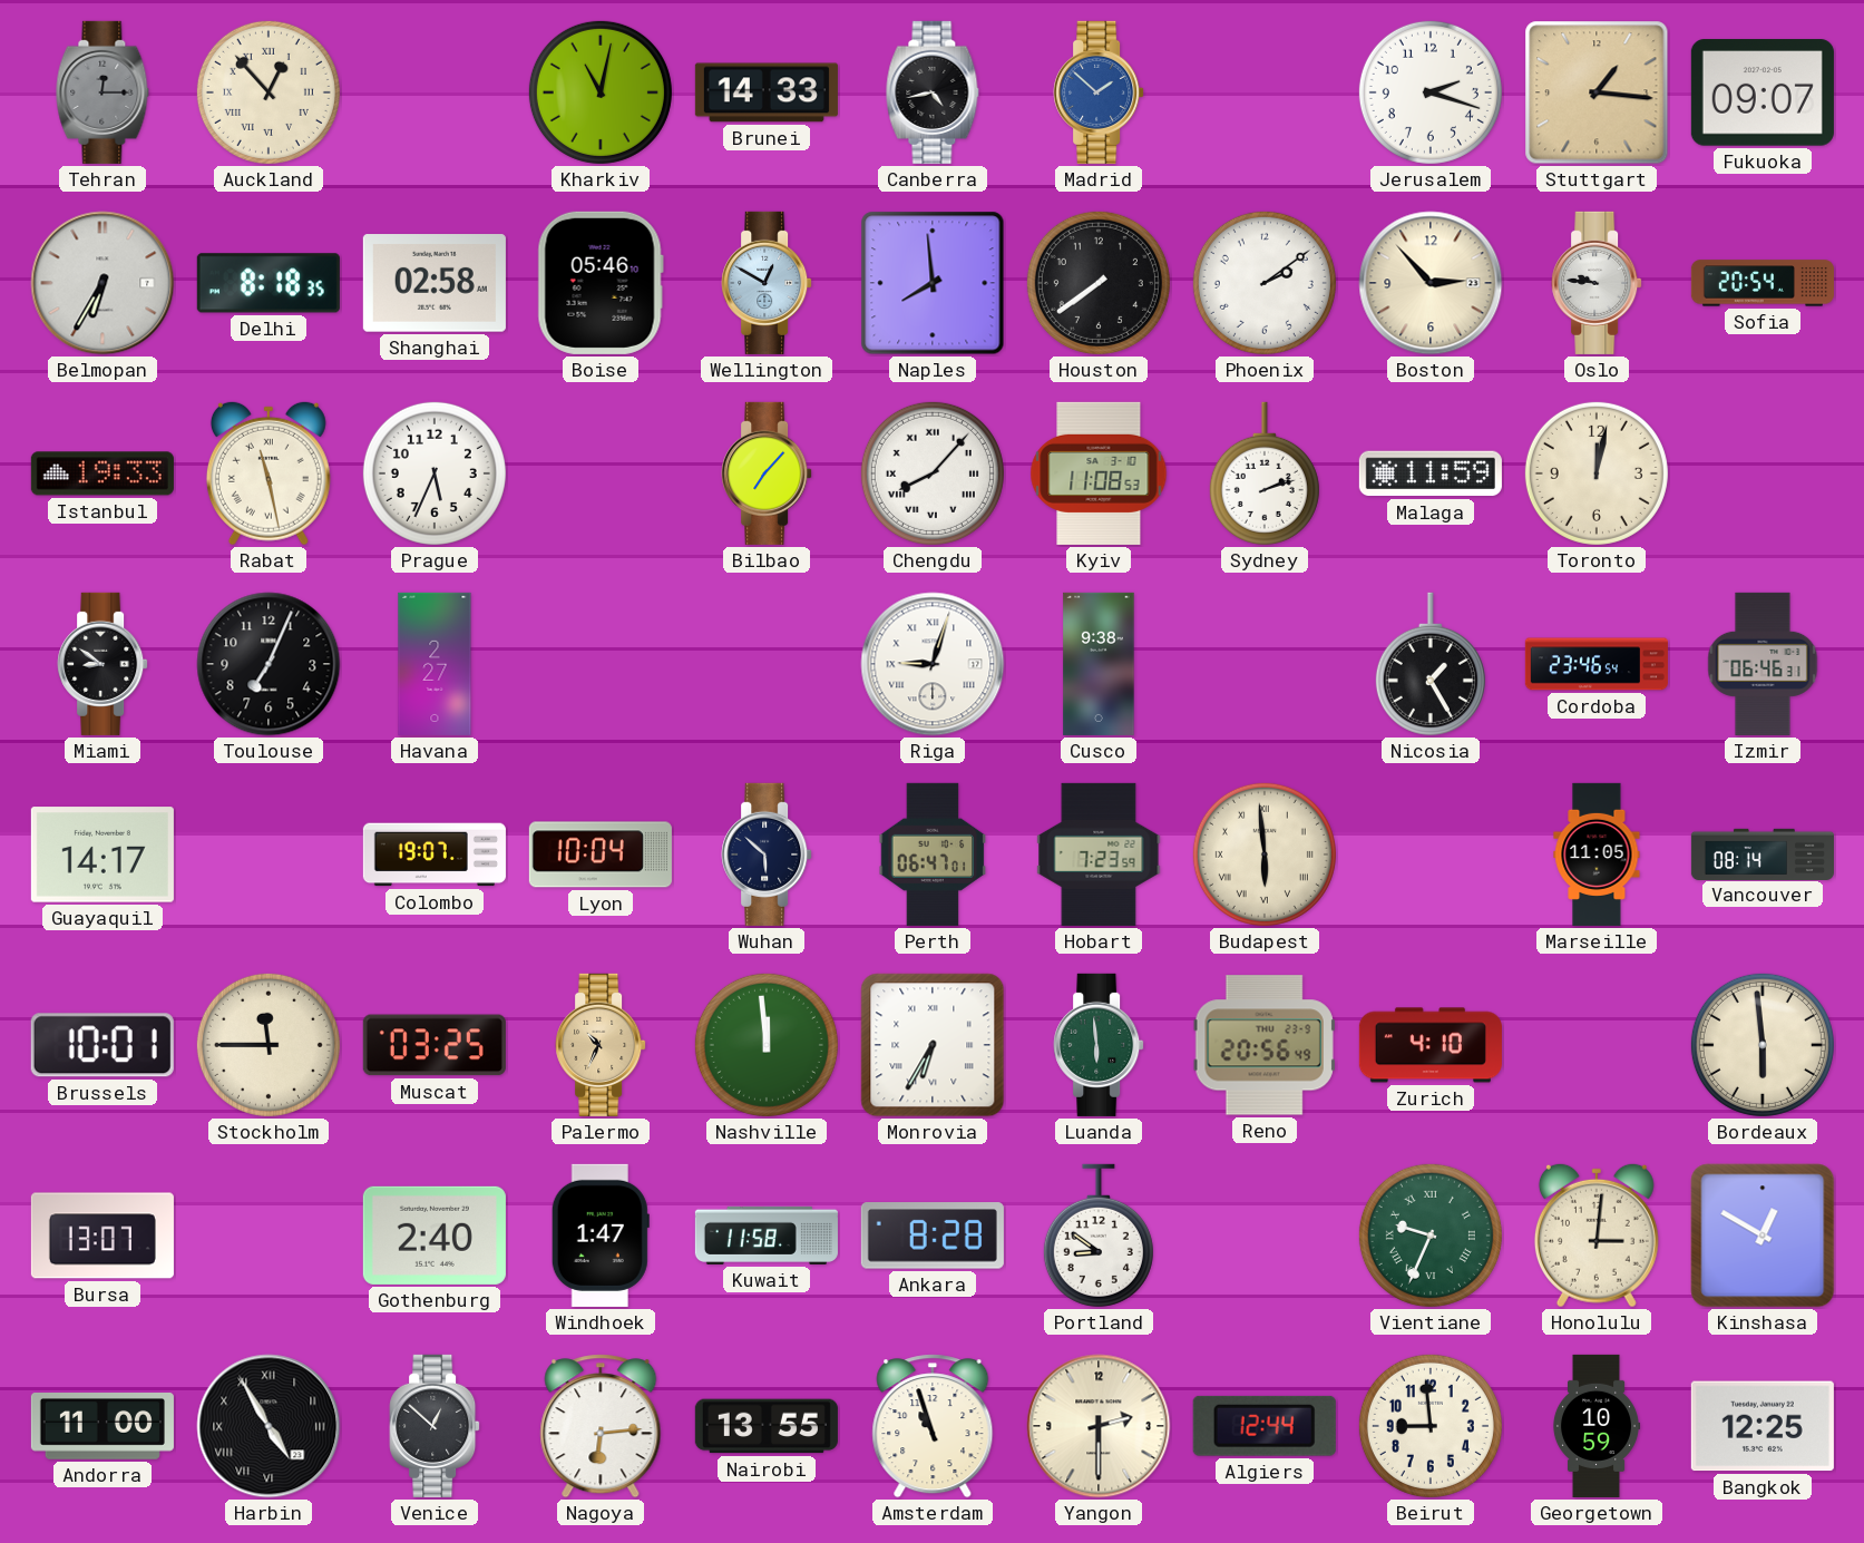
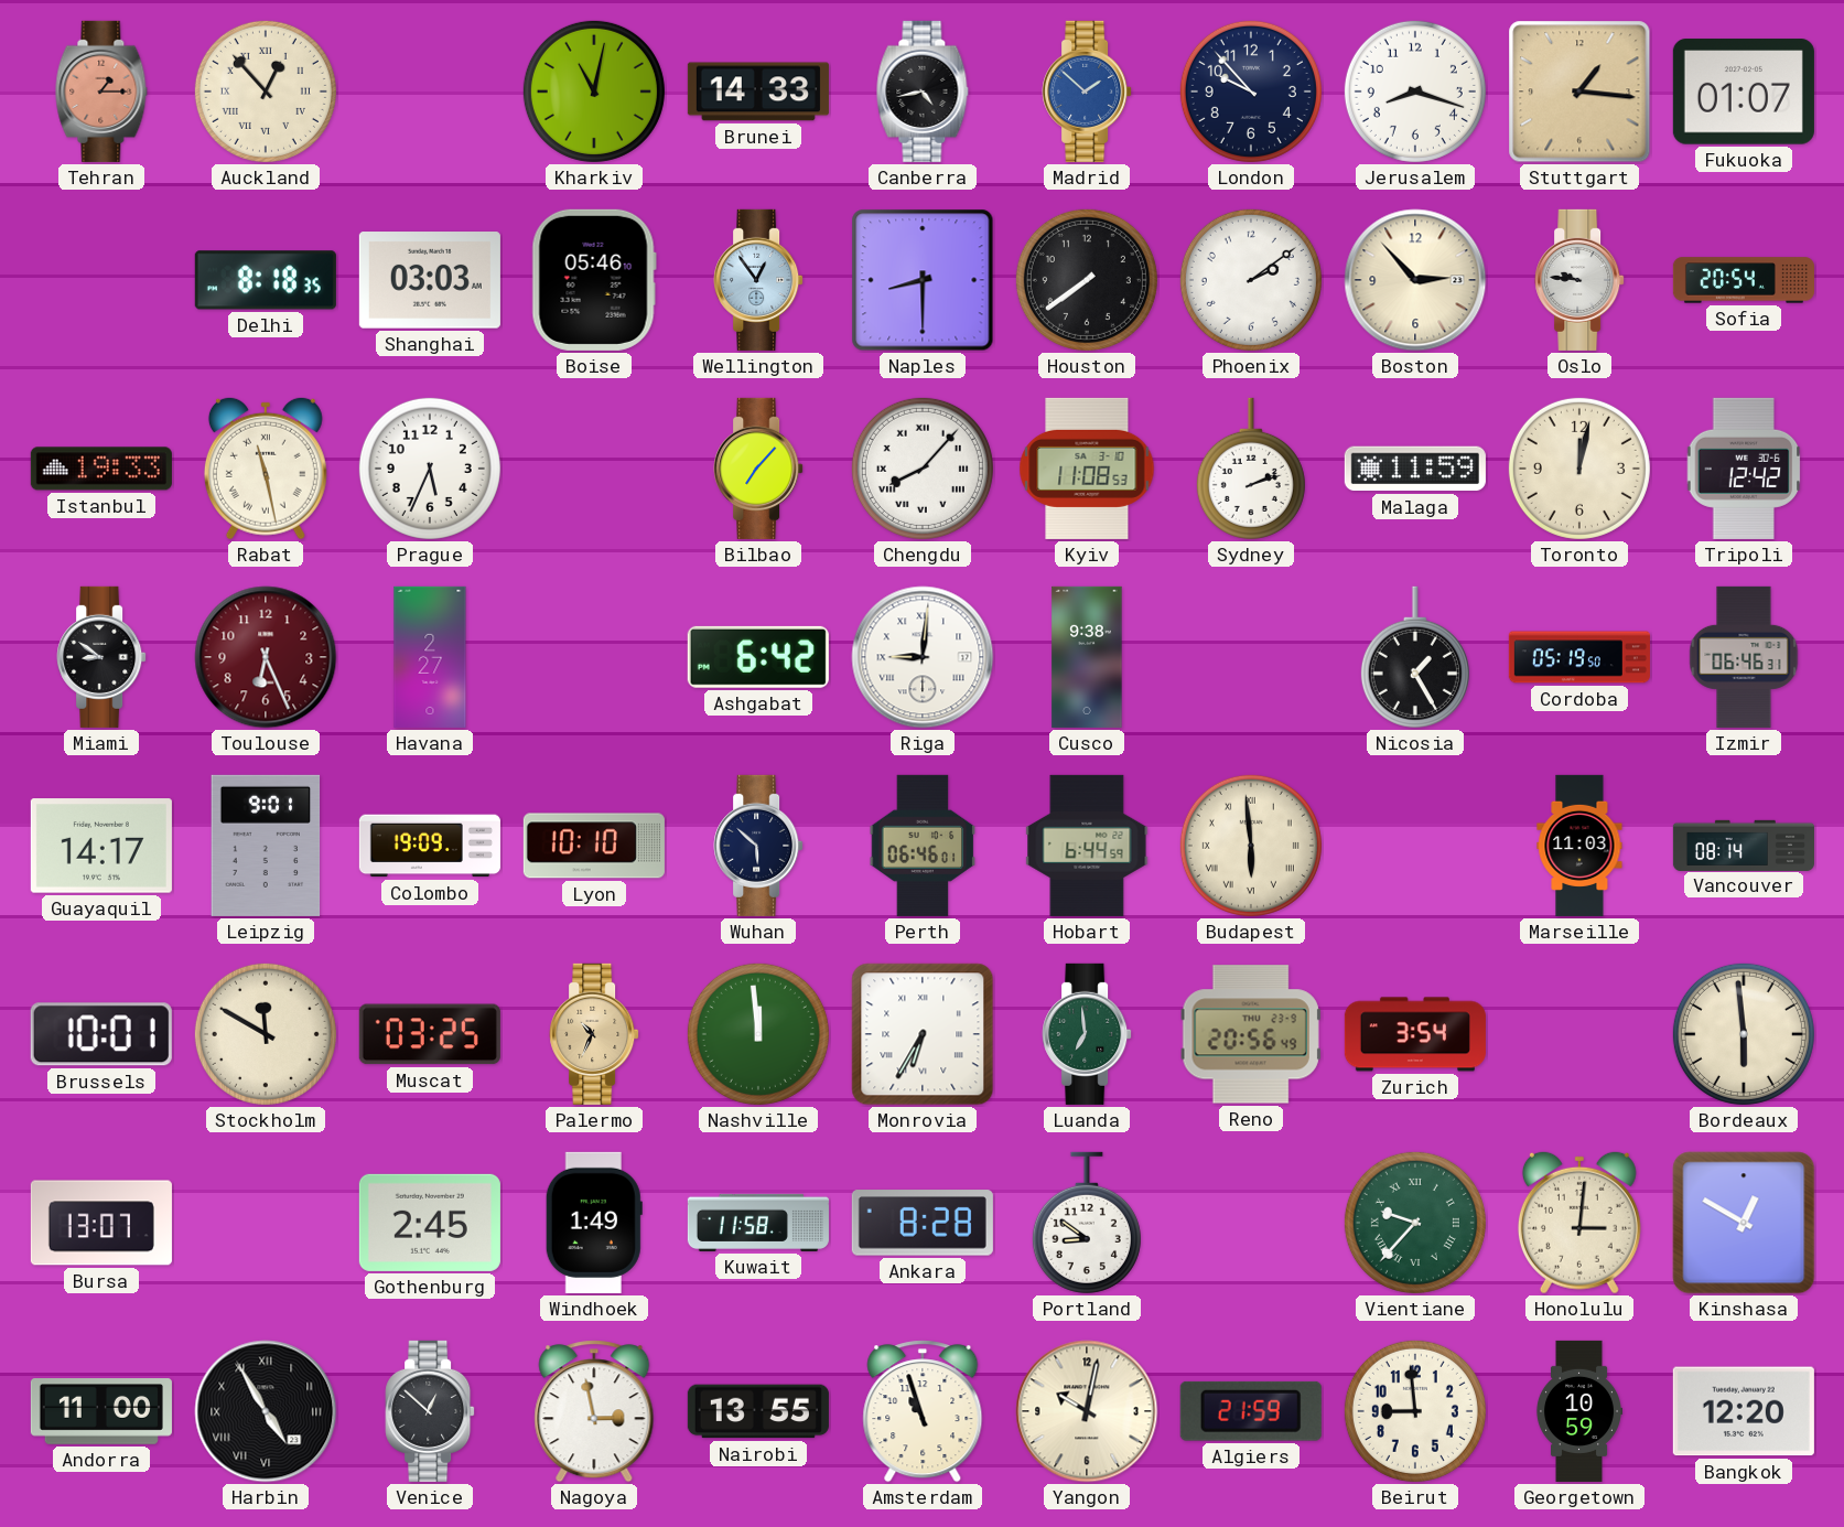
Tehran: 12:15 -> 1:15 (101, 92)
Tehran dial: grey -> salmon (101, 92)
London: none -> 9:53 (1251, 92)
Jerusalem: 2:18 -> 8:18 (1415, 92)
Fukuoka: 09:07 -> 01:07 (1744, 92)
Belmopan: 6:35 -> none (103, 283)
Shanghai: 02:58 -> 03:03 (430, 280)
Wellington: 12:50 -> 12:54 (758, 280)
Naples: 7:59 -> 8:30 (923, 280)
Tripoli: none -> 12:42 (1744, 469)
Toulouse: 7:04 -> 6:26 (266, 657)
Toulouse dial: black -> burgundy (266, 657)
Ashgabat: none -> 6:42 (758, 657)
Riga: 9:03 -> 9:01 (923, 657)
Cordoba: 23:46 -> 05:19 (1579, 657)
Leipzig: none -> 9:01 (266, 846)
Colombo: 19:07 -> 19:09 (430, 846)
Lyon: 10:04 -> 10:10 (594, 846)
Perth: 06:47 -> 06:46 (923, 846)
Hobart: 7:23 -> 6:44 (1087, 846)
Marseille: 11:05 -> 11:03 (1579, 846)
Stockholm: 11:45 -> 11:50 (266, 1034)
Luanda: 5:59 -> 6:59 (1087, 1034)
Zurich: 4:10 -> 3:54 (1415, 1034)
Gothenburg: 2:40 -> 2:45 (430, 1223)
Windhoek: 1:47 -> 1:49 (594, 1223)
Vientiane: 9:34 -> 9:37 (1415, 1223)
Nagoya: 6:14 -> 2:58 (594, 1411)
Yangon: 2:30 -> 10:02 (1087, 1411)
Algiers: 12:44 -> 21:59 (1251, 1411)
Bangkok: 12:25 -> 12:20 (1744, 1411)
